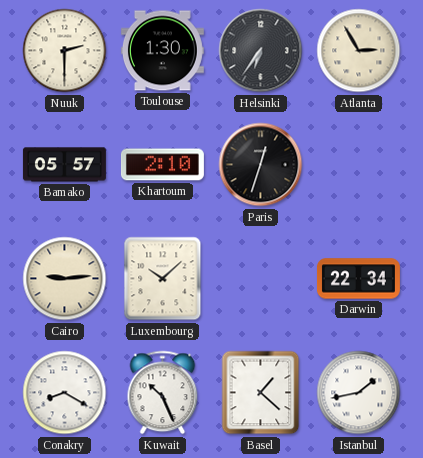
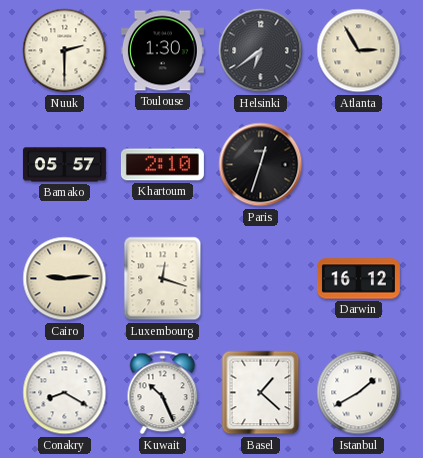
Helsinki: 6:36 -> 6:39 (261, 51)
Luxembourg: 10:08 -> 12:18 (163, 279)
Darwin: 22:34 -> 16:12 (358, 279)
Istanbul: 1:43 -> 1:40 (359, 393)
